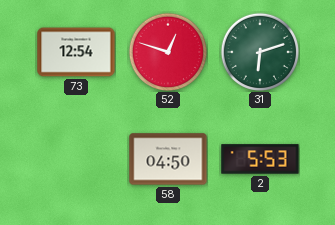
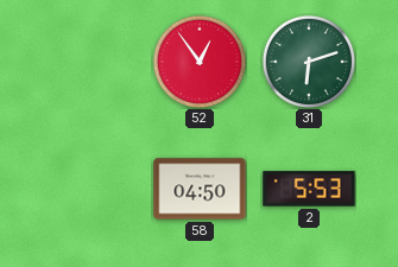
73: 12:54 -> none (76, 52)
52: 12:48 -> 12:54 (198, 61)
